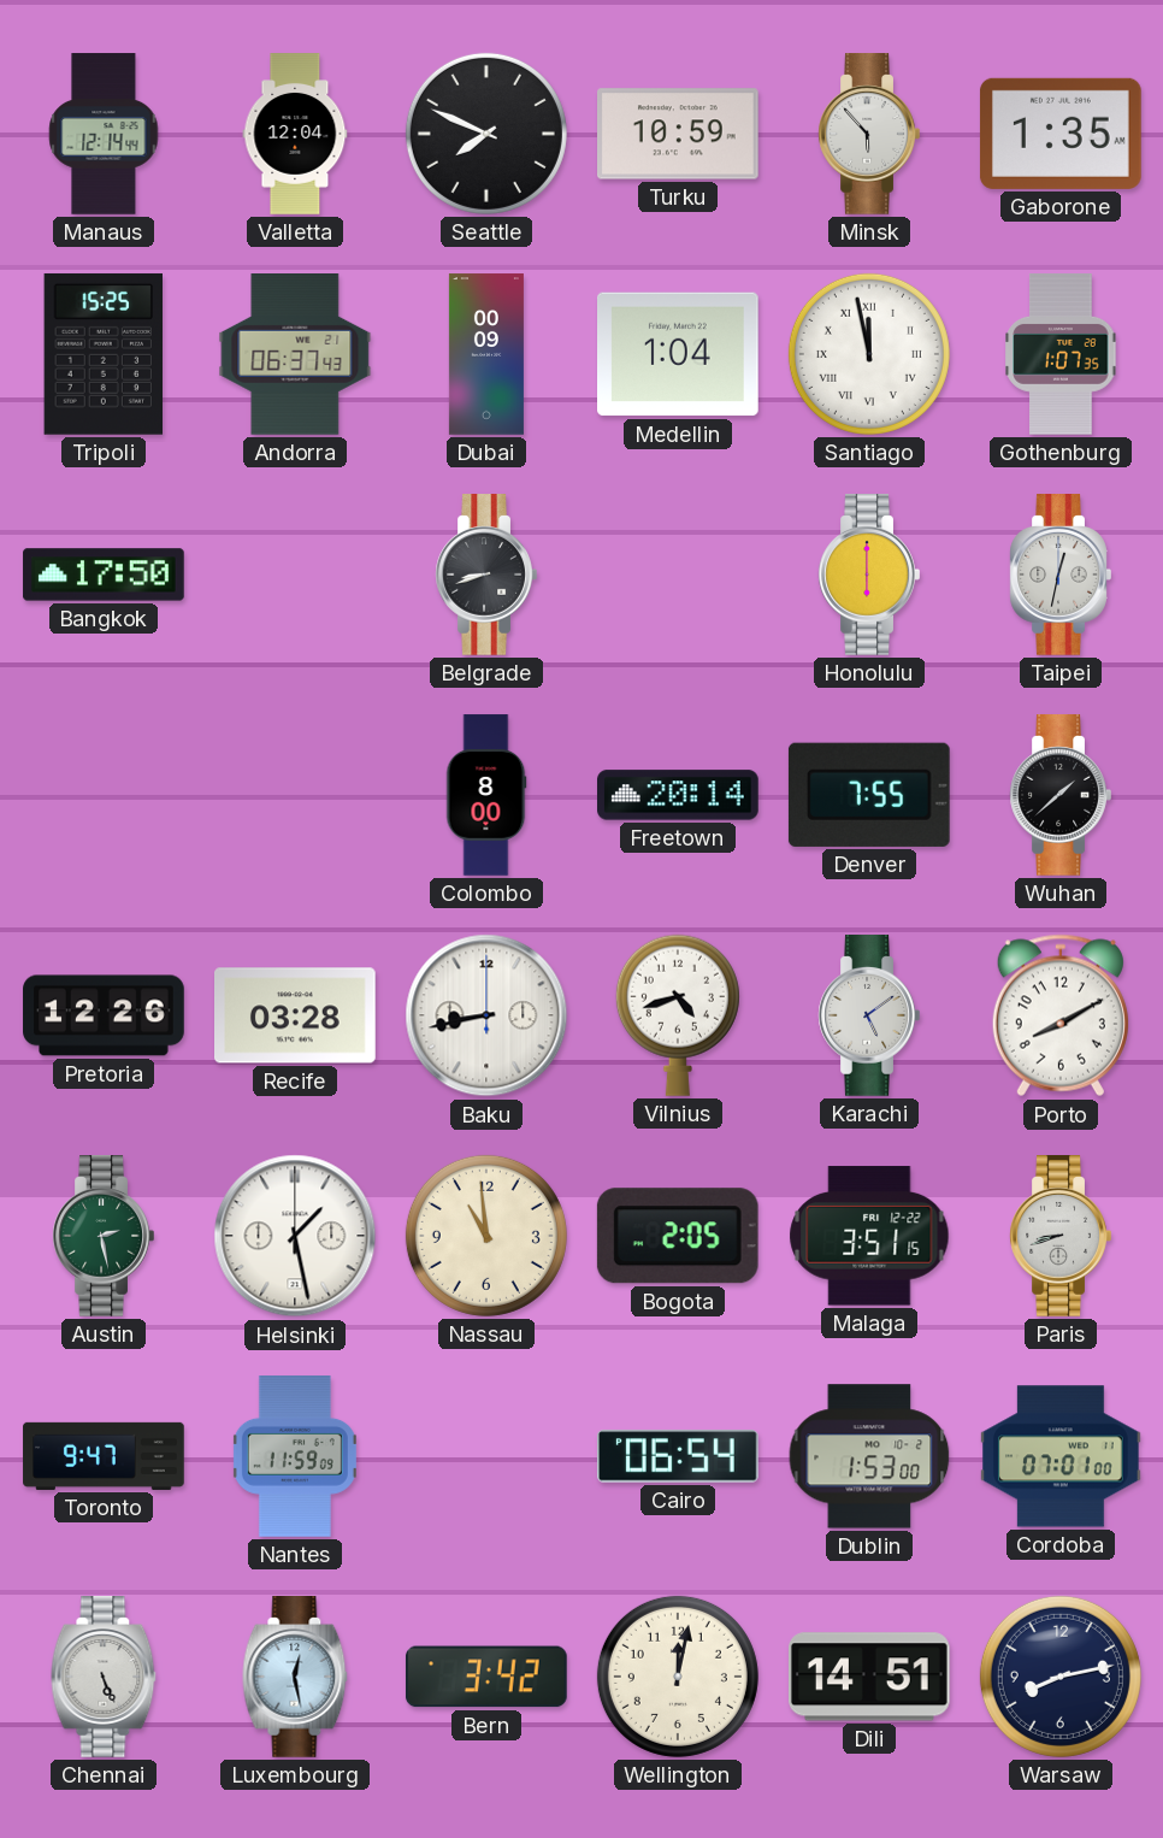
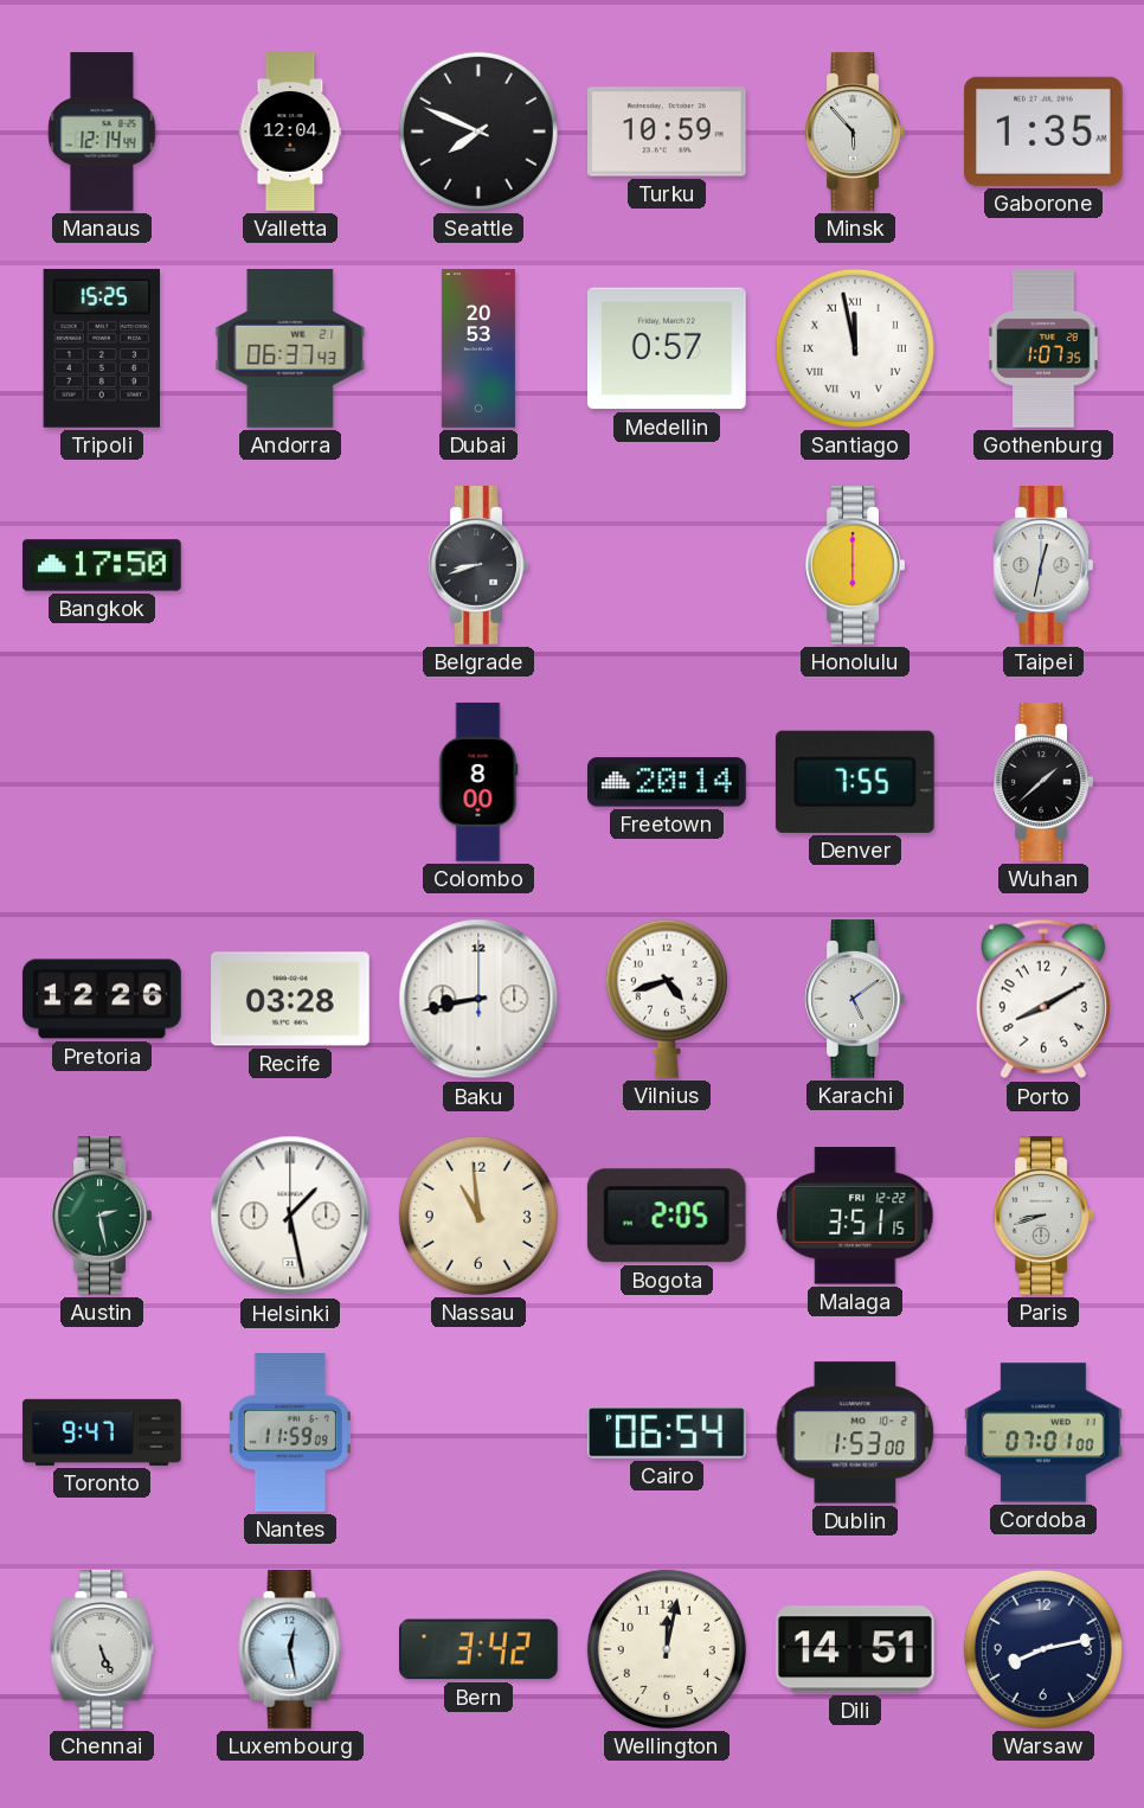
Dubai: 00:09 -> 20:53 (478, 348)
Medellin: 1:04 -> 0:57 (668, 348)
